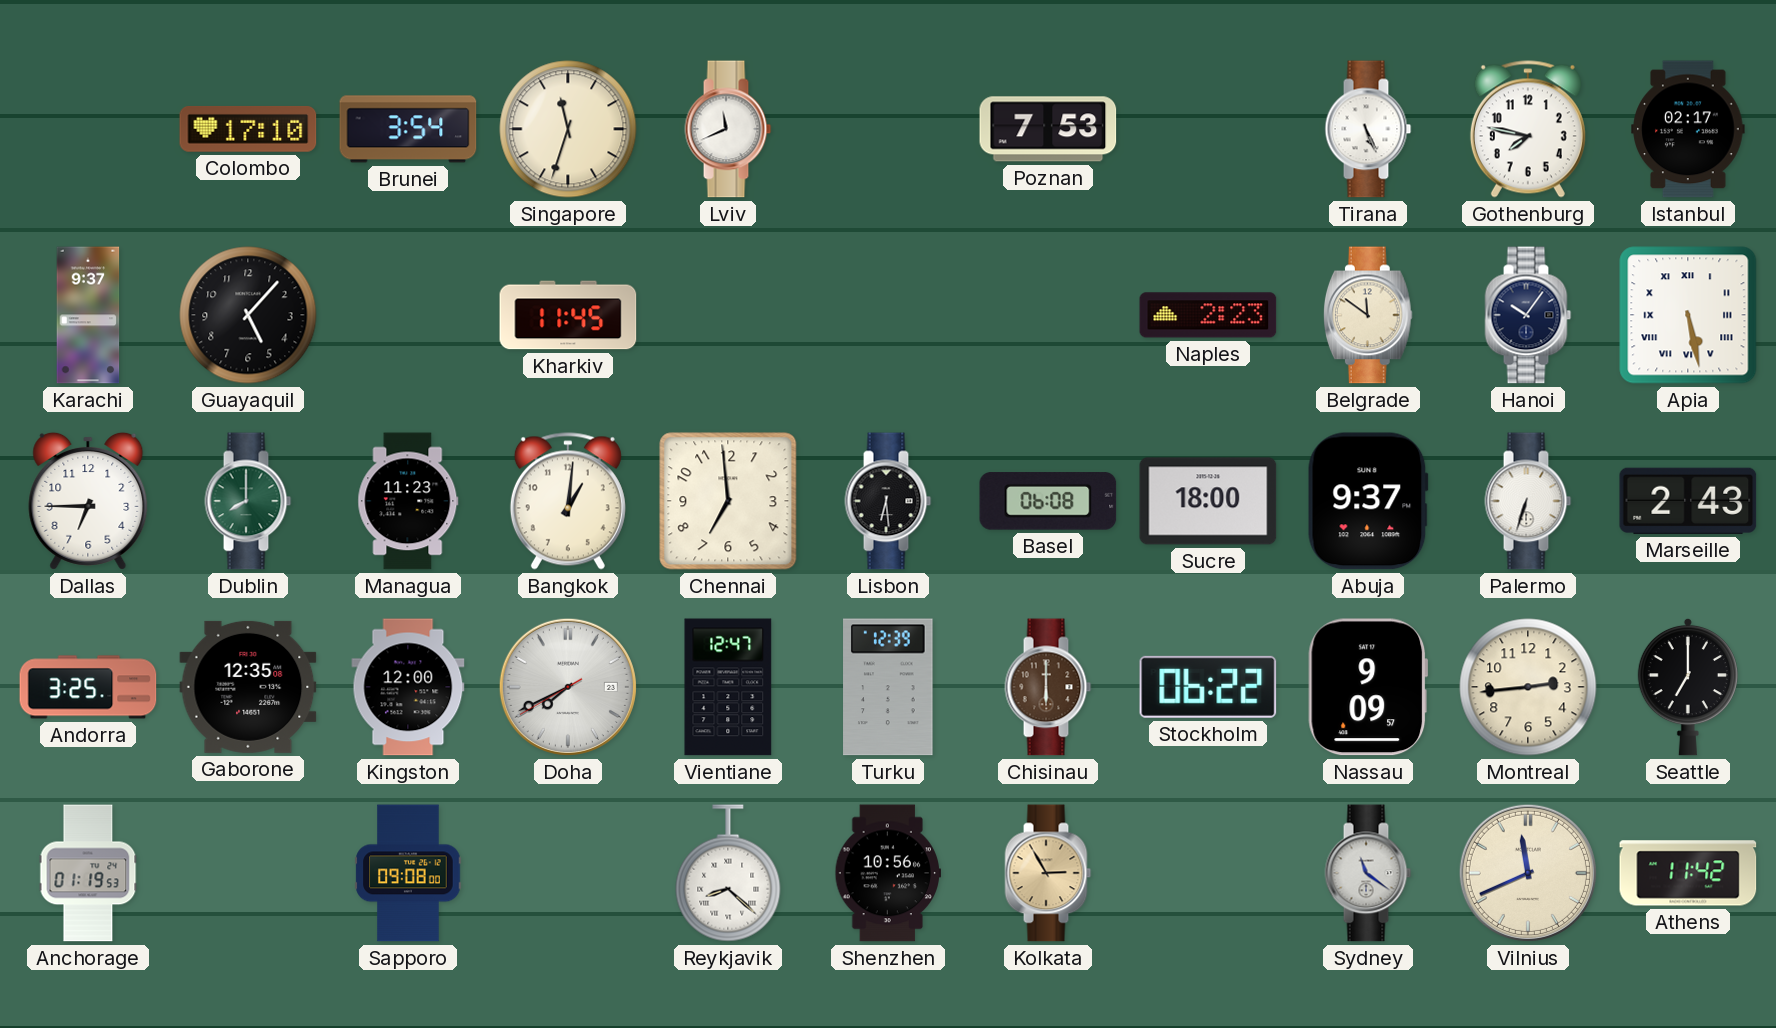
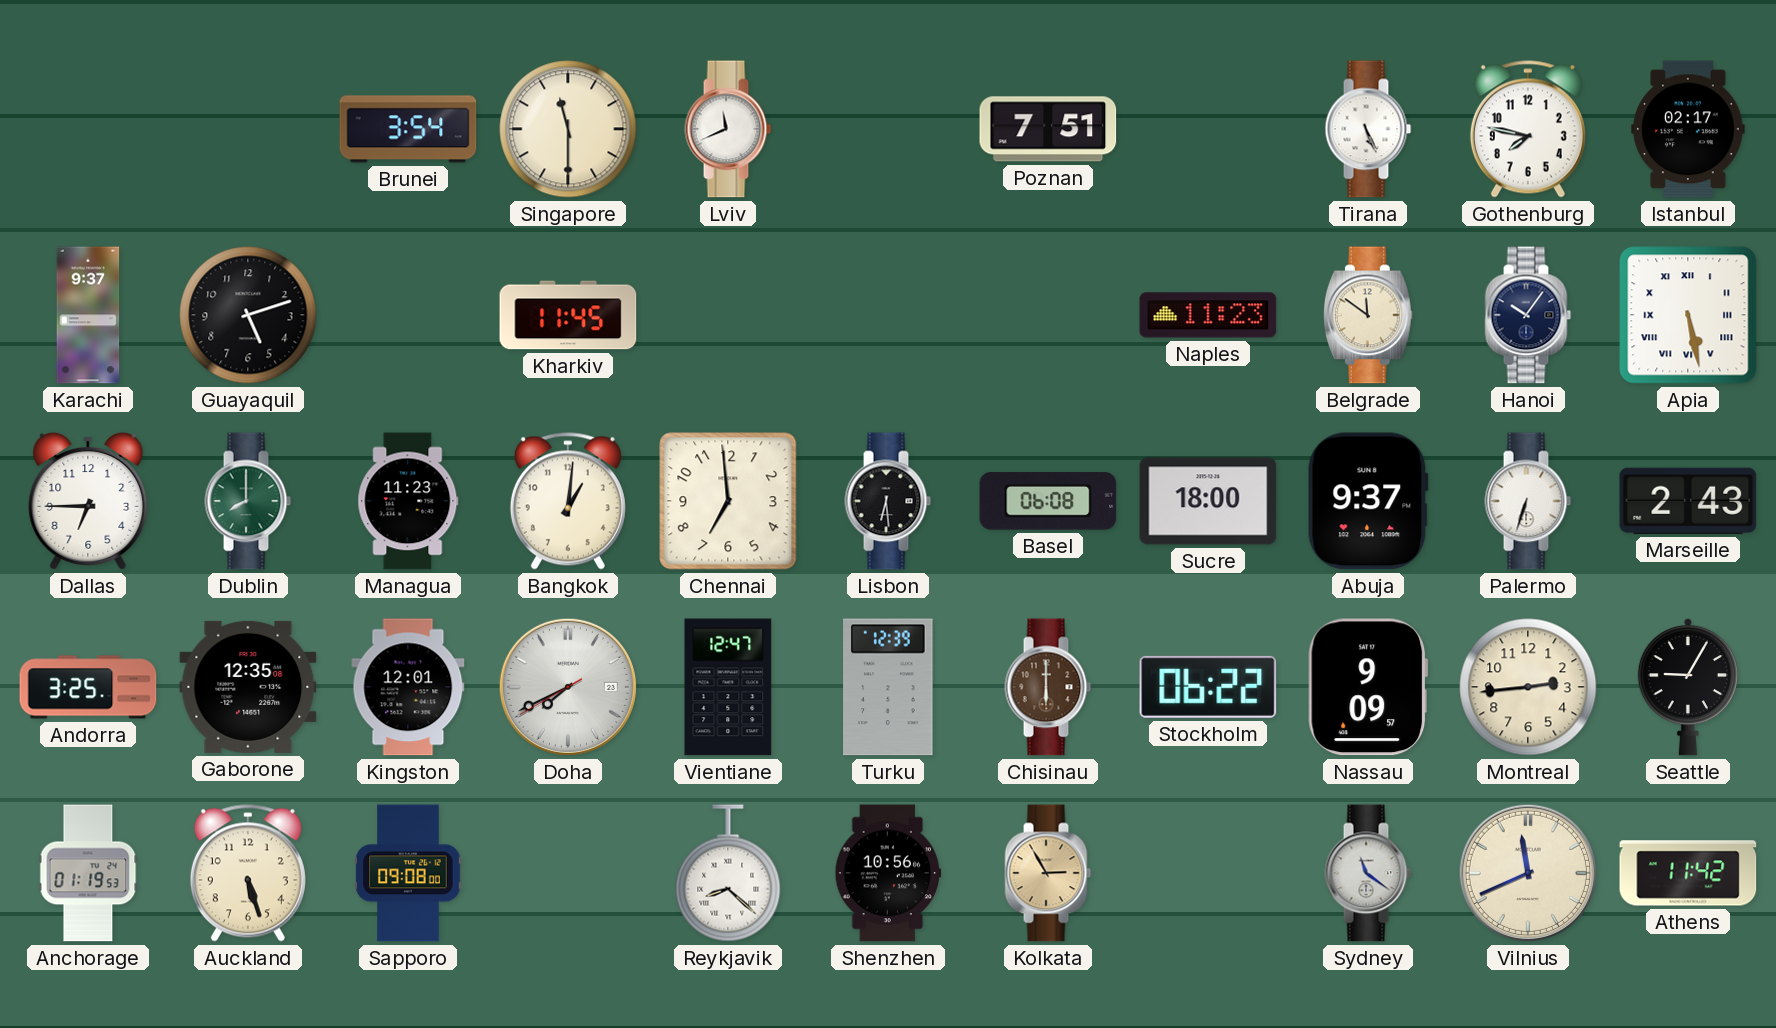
Colombo: 17:10 -> none (248, 129)
Singapore: 11:33 -> 11:30 (568, 129)
Poznan: 7:53 -> 7:51 (1048, 129)
Guayaquil: 5:07 -> 5:12 (248, 315)
Naples: 2:23 -> 11:23 (1208, 315)
Kingston: 12:00 -> 12:01 (408, 687)
Seattle: 7:00 -> 9:05 (1688, 687)
Auckland: none -> 5:27 (248, 873)
